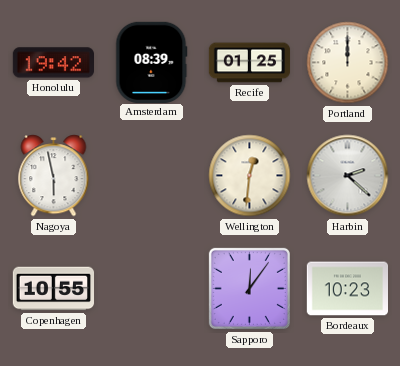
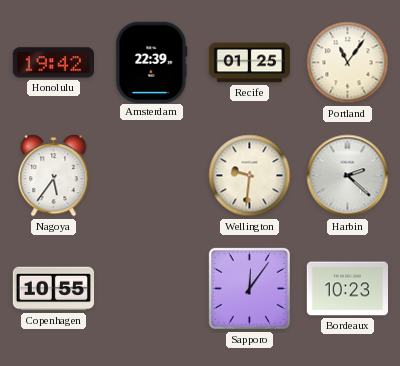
Amsterdam: 08:39 -> 22:39 (152, 62)
Portland: 12:00 -> 11:06 (348, 63)
Nagoya: 5:58 -> 5:36 (54, 176)
Wellington: 12:31 -> 9:31 (250, 176)
